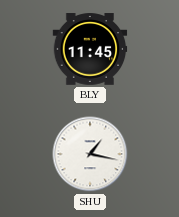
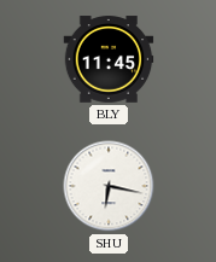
SHU: 1:17 -> 6:17 (109, 186)
